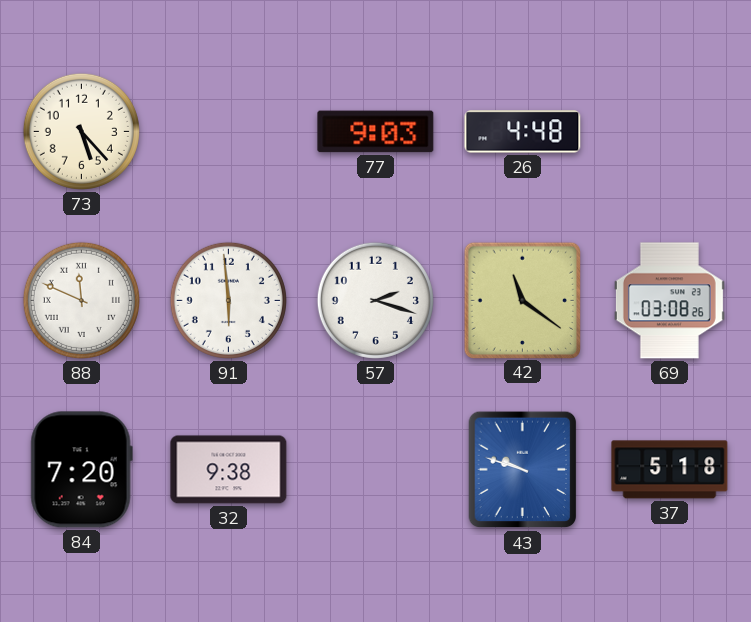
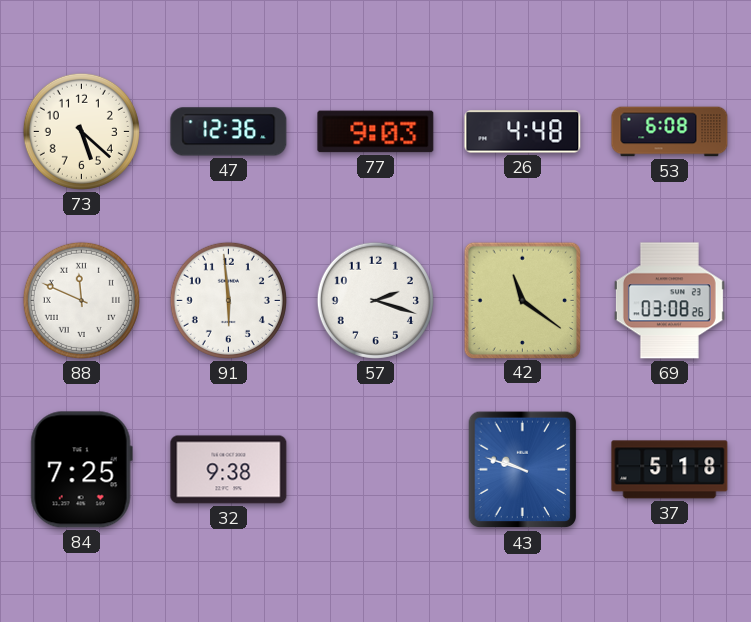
73: 5:23 -> 5:22 (81, 131)
47: none -> 12:36 (229, 132)
53: none -> 6:08 (670, 132)
84: 7:20 -> 7:25 (81, 470)
